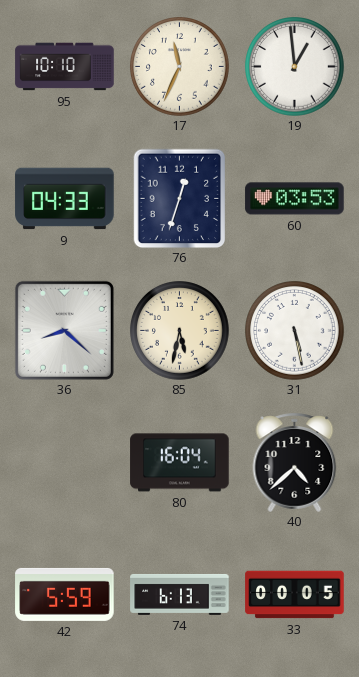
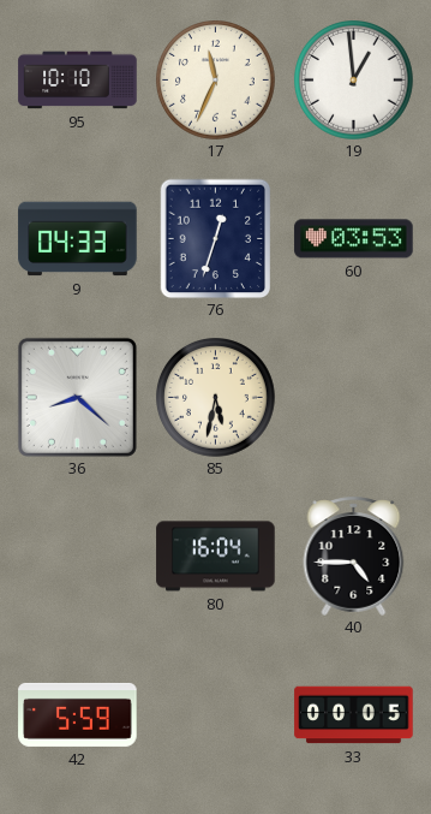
31: 5:28 -> none (295, 331)
40: 4:38 -> 4:45 (354, 555)
74: 6:13 -> none (180, 594)
